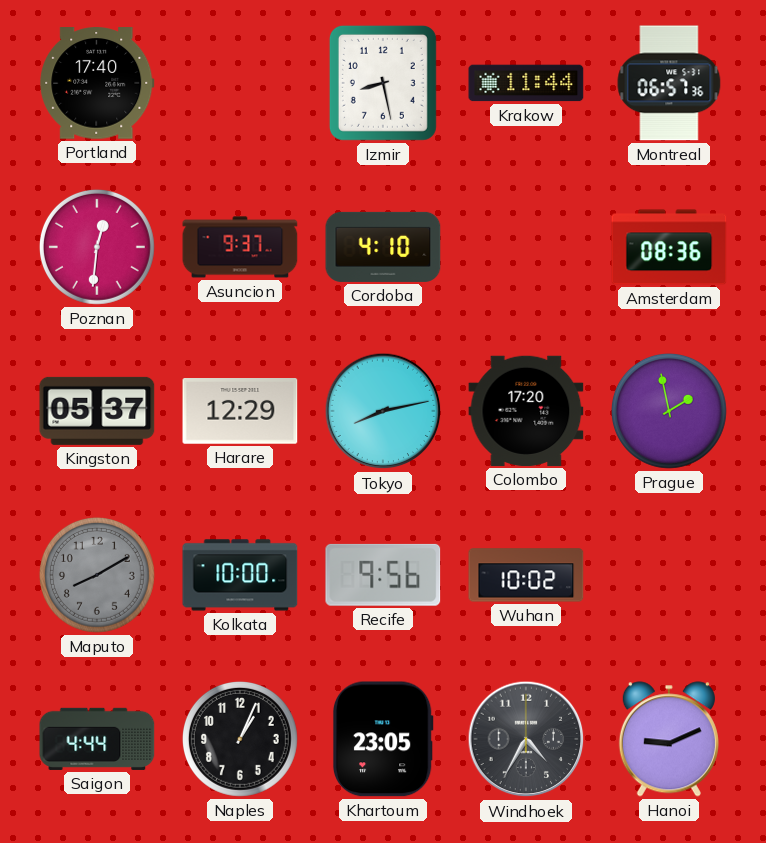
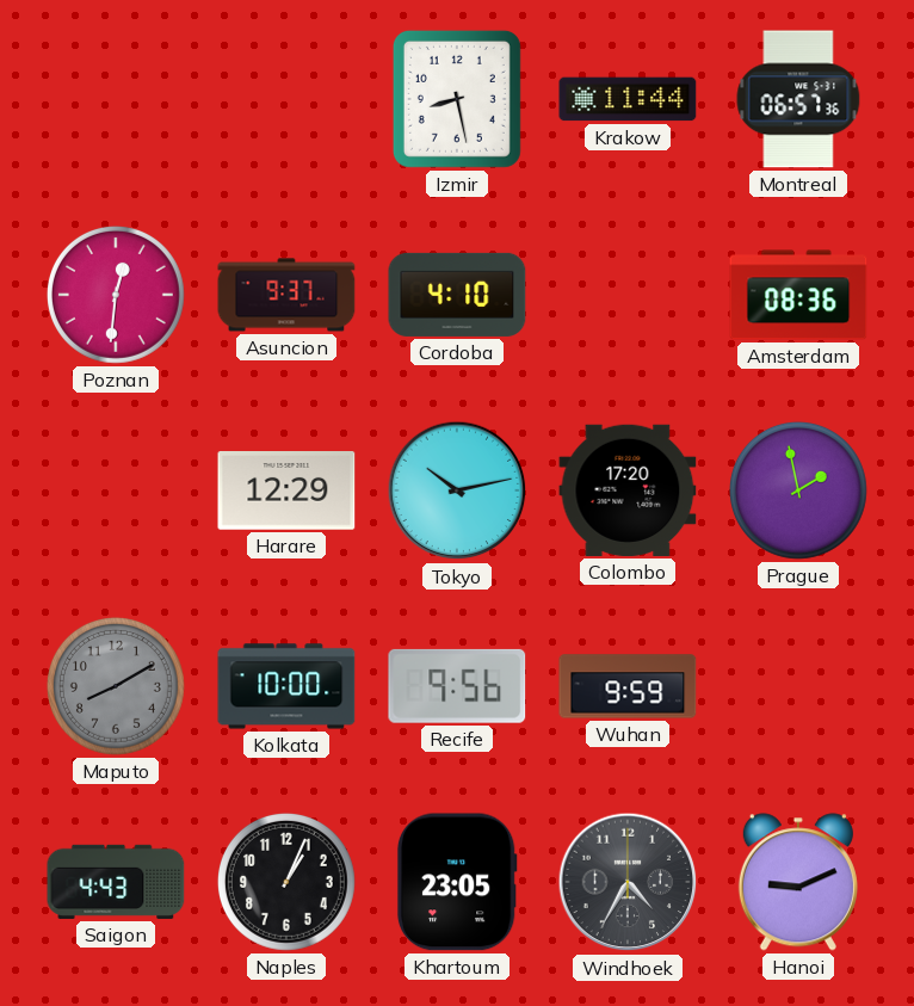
Portland: 17:40 -> none (97, 83)
Kingston: 05:37 -> none (97, 411)
Tokyo: 8:13 -> 10:13 (457, 490)
Wuhan: 10:02 -> 9:59 (628, 686)
Saigon: 4:44 -> 4:43 (116, 882)
